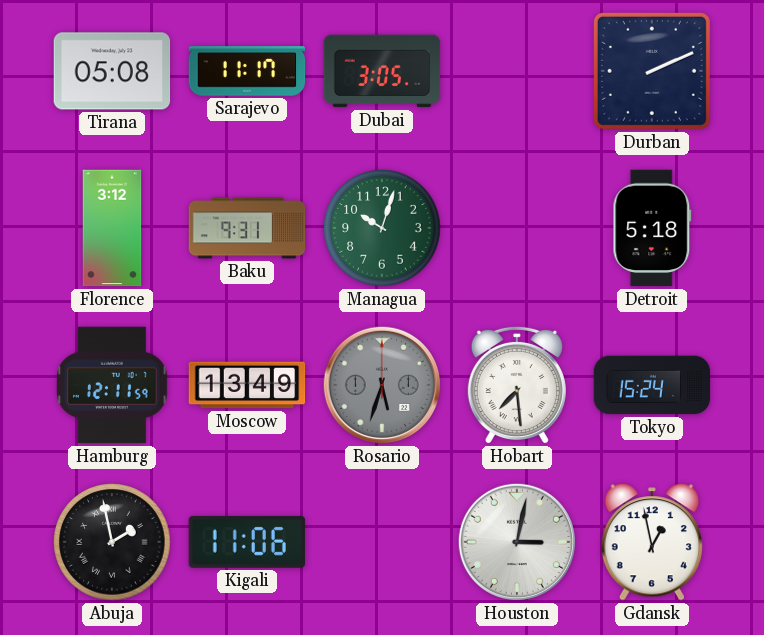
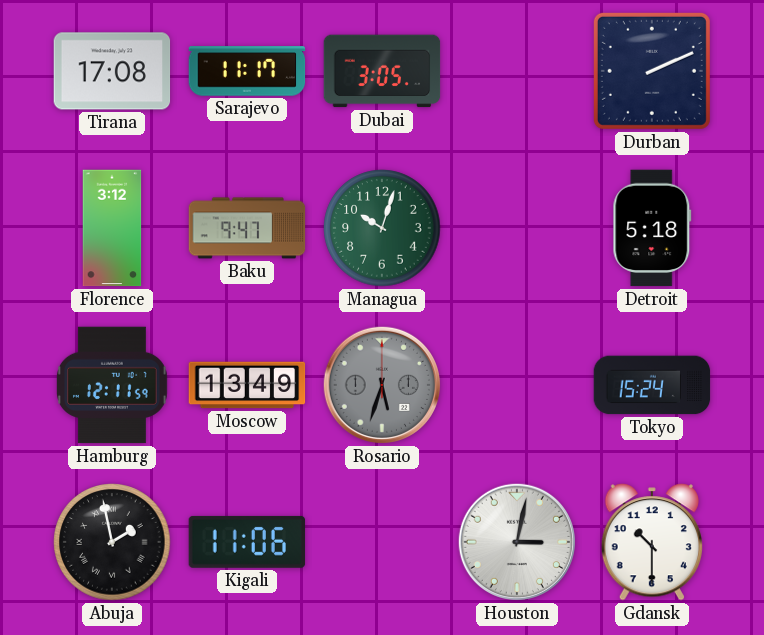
Tirana: 05:08 -> 17:08 (112, 71)
Baku: 9:31 -> 9:47 (247, 228)
Hobart: 7:29 -> none (517, 385)
Gdansk: 12:58 -> 10:30 (652, 542)
